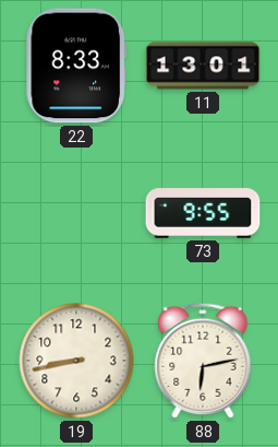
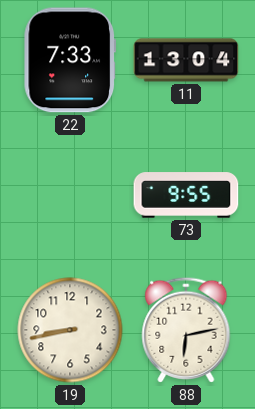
22: 8:33 -> 7:33 (70, 60)
11: 13:01 -> 13:04 (186, 60)
